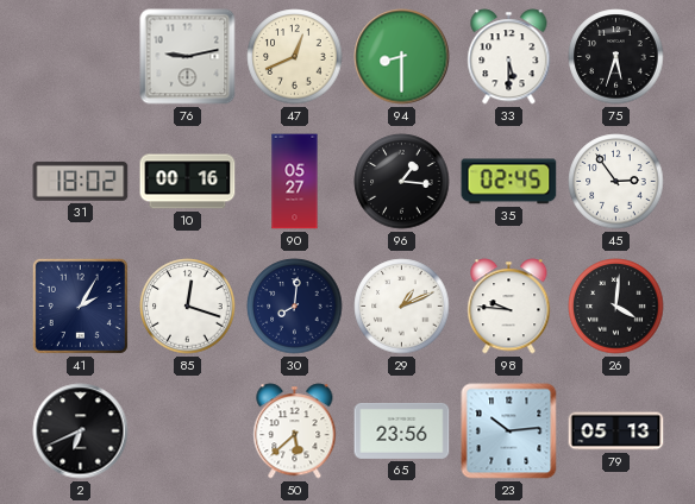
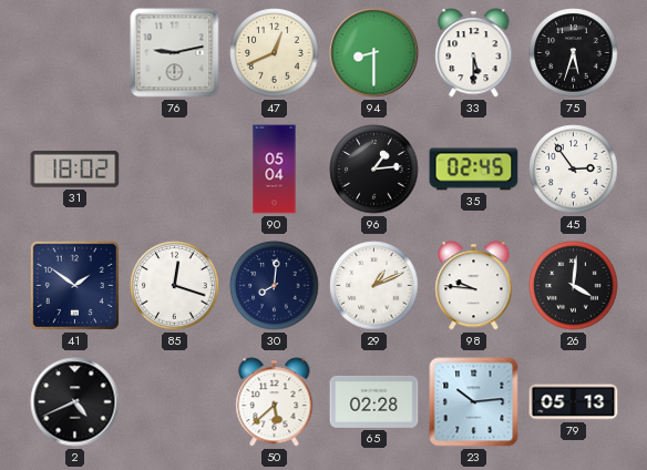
10: 00:16 -> none (188, 182)
90: 05:27 -> 05:04 (275, 170)
96: 1:16 -> 1:14 (374, 170)
41: 2:05 -> 1:51 (74, 285)
2: 6:41 -> 4:41 (75, 402)
65: 23:56 -> 02:28 (374, 401)
